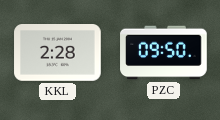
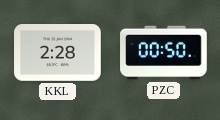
PZC: 09:50 -> 00:50 (164, 53)
